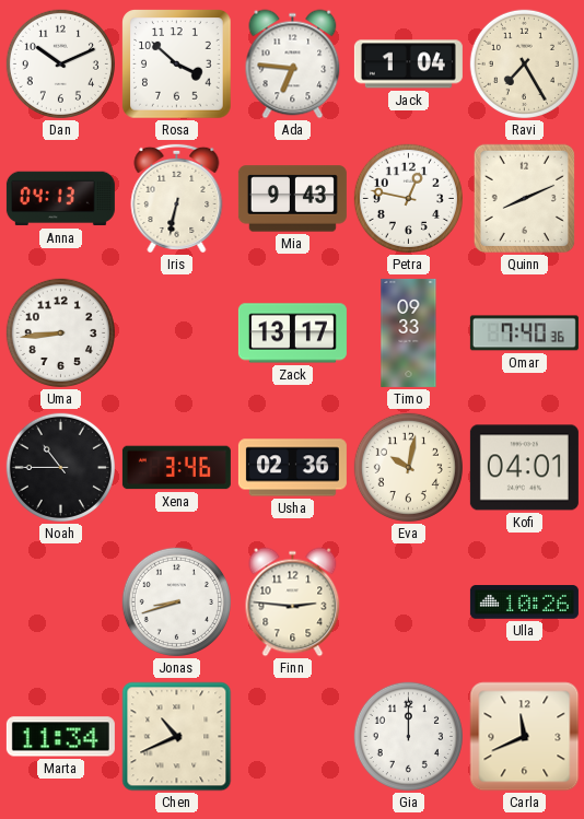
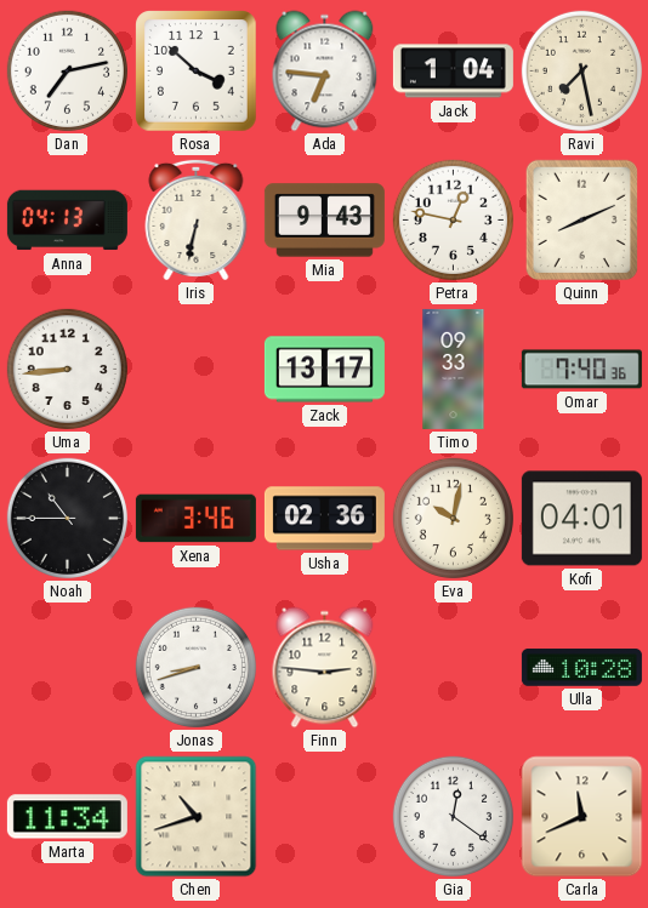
Dan: 10:11 -> 7:13 (67, 70)
Ravi: 7:25 -> 7:28 (581, 70)
Ulla: 10:26 -> 10:28 (581, 668)
Chen: 10:41 -> 10:42 (197, 817)
Gia: 12:00 -> 12:21 (453, 816)
